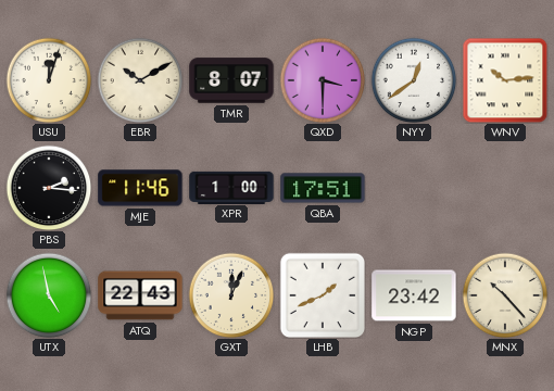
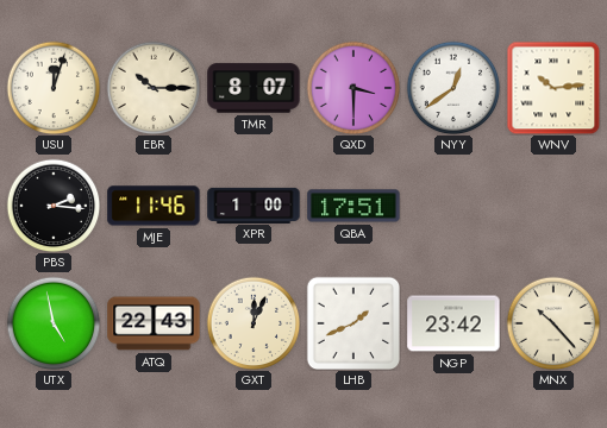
EBR: 10:10 -> 10:15 (154, 88)
